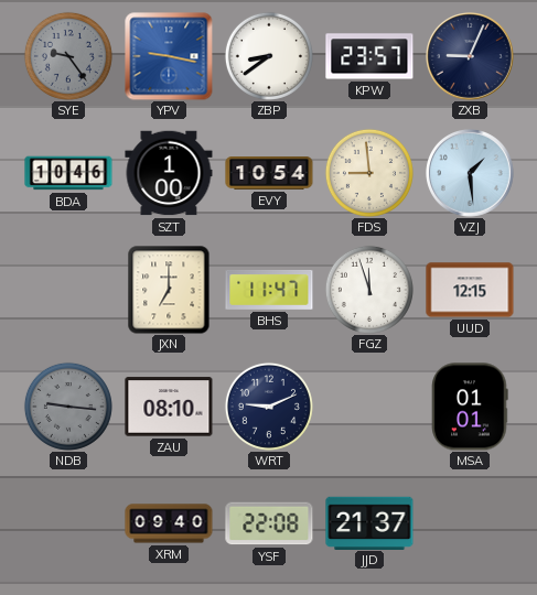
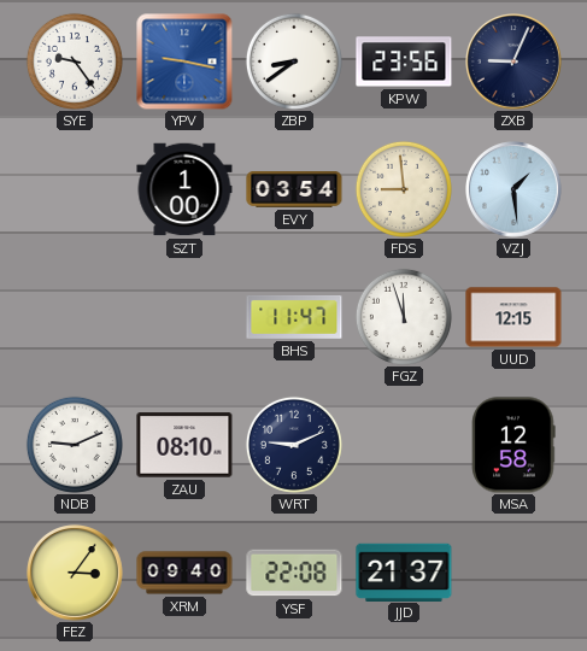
SYE dial: grey -> white (75, 61)
KPW: 23:57 -> 23:56 (404, 61)
BDA: 10:46 -> none (68, 173)
EVY: 10:54 -> 03:54 (294, 190)
JXN: 7:00 -> none (169, 290)
NDB: 9:16 -> 9:11 (75, 445)
NDB dial: grey -> white (75, 445)
MSA: 01:01 -> 12:58 (513, 445)
FEZ: none -> 3:06 (76, 574)
